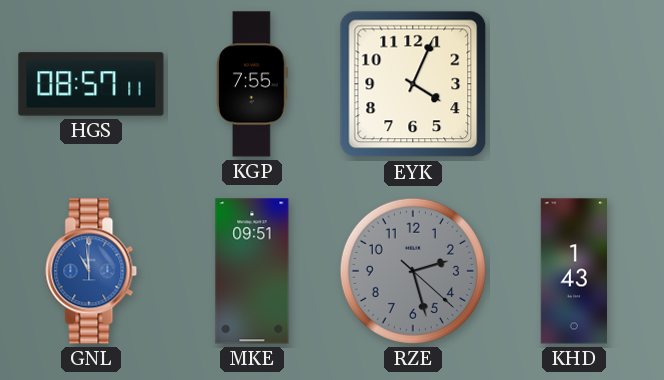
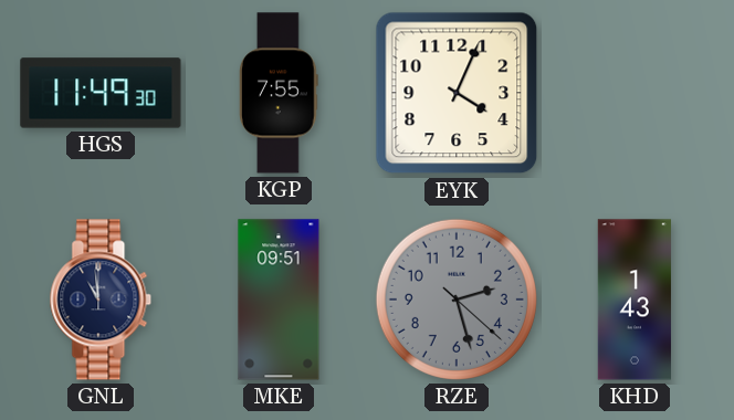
HGS: 08:57 -> 11:49 (101, 93)
GNL dial: blue -> navy (101, 300)
